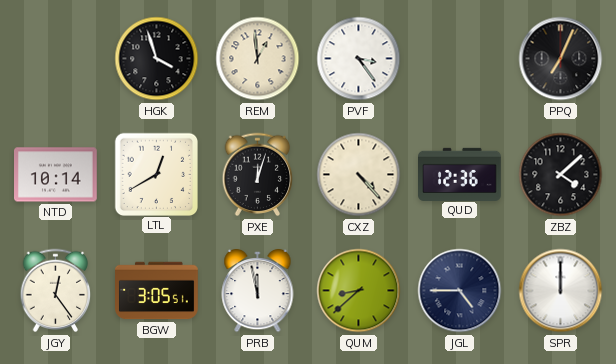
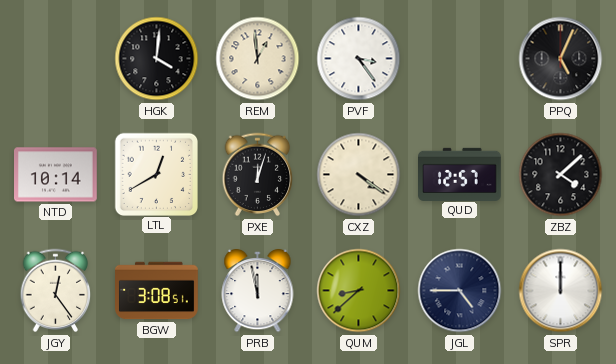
HGK: 3:57 -> 4:01 (157, 59)
PPQ: 7:04 -> 5:04 (561, 59)
CXZ: 4:23 -> 4:21 (359, 175)
QUD: 12:36 -> 12:57 (460, 174)
BGW: 3:05 -> 3:08 (157, 291)
